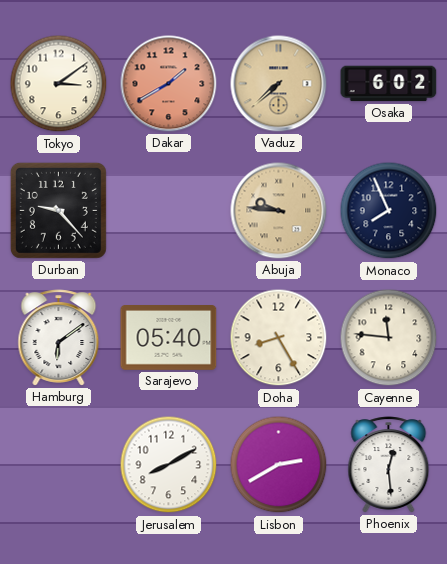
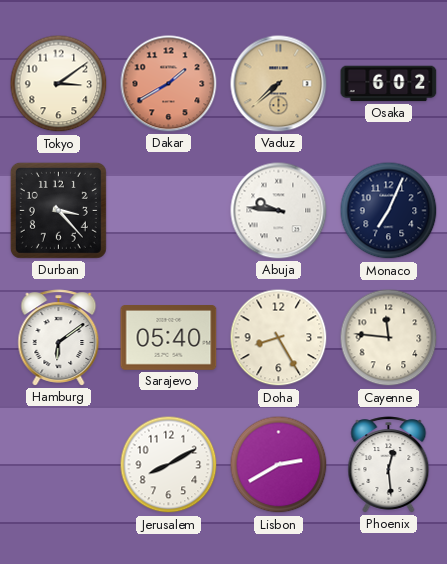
Durban: 9:23 -> 3:23 (58, 210)
Abuja dial: champagne -> white (279, 211)
Monaco: 7:56 -> 7:04 (389, 211)
